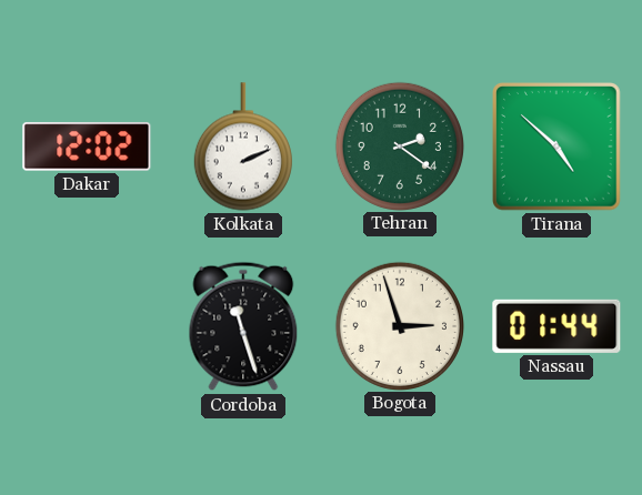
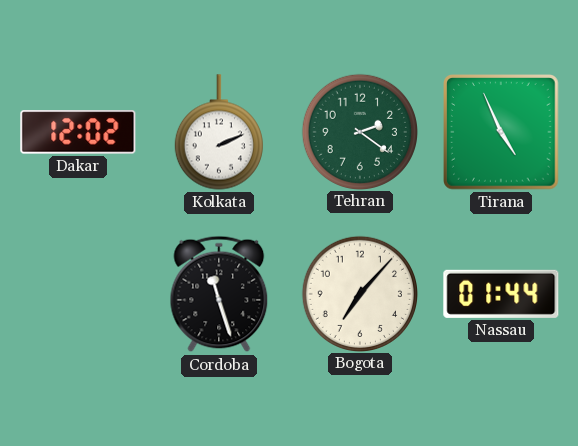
Tirana: 4:52 -> 4:56 (501, 132)
Bogota: 2:57 -> 7:07 (359, 293)
